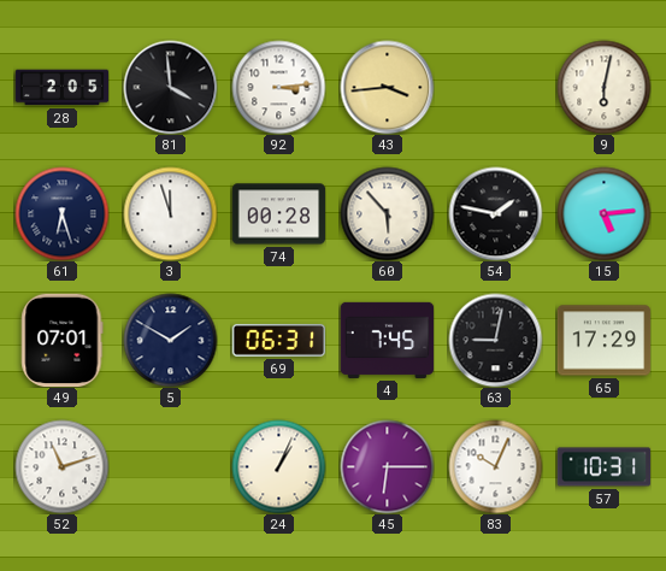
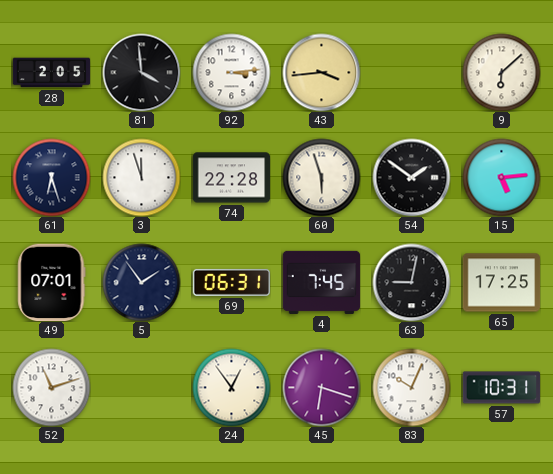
9: 6:02 -> 6:08 (501, 72)
74: 00:28 -> 22:28 (231, 178)
60: 5:53 -> 5:57 (321, 177)
54: 1:47 -> 1:51 (411, 177)
5: 1:50 -> 1:54 (141, 282)
65: 17:29 -> 17:25 (501, 283)
24: 1:04 -> 12:54 (231, 387)
45: 6:15 -> 6:18 (321, 387)
